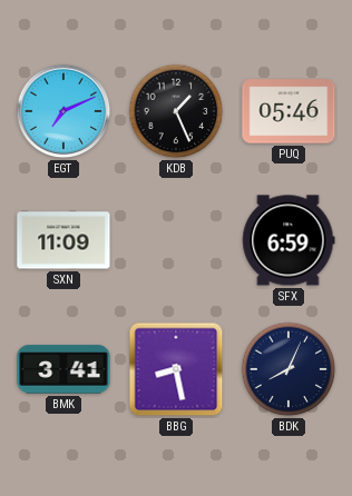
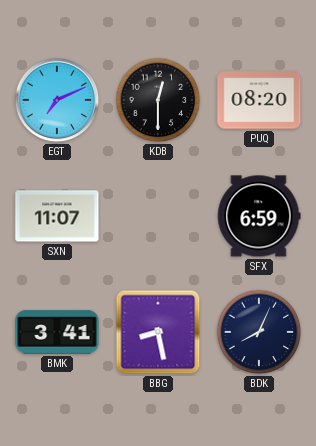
KDB: 1:26 -> 12:30 (158, 100)
PUQ: 05:46 -> 08:20 (259, 100)
SXN: 11:09 -> 11:07 (57, 216)
